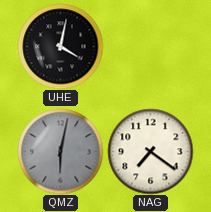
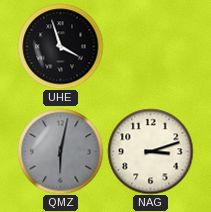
UHE: 4:02 -> 3:57 (60, 46)
NAG: 7:21 -> 3:12 (150, 151)
